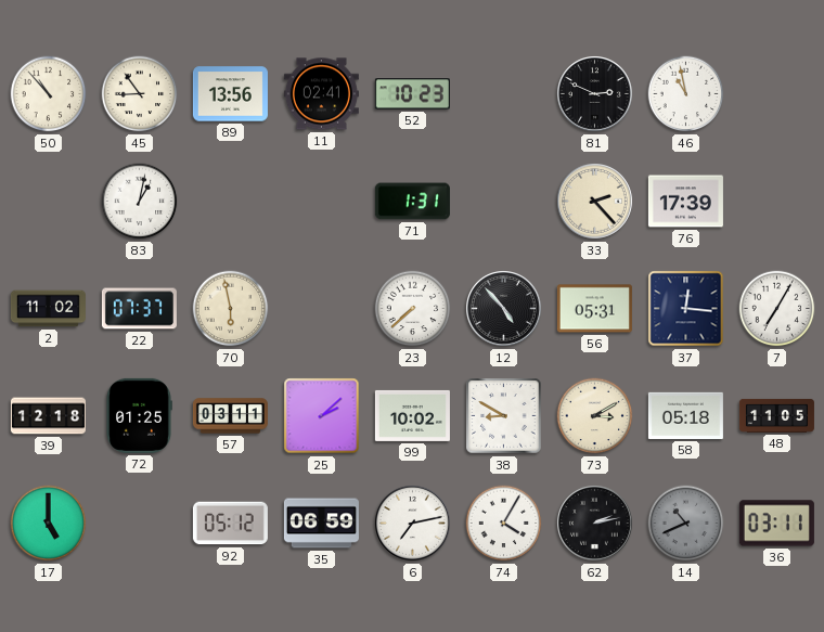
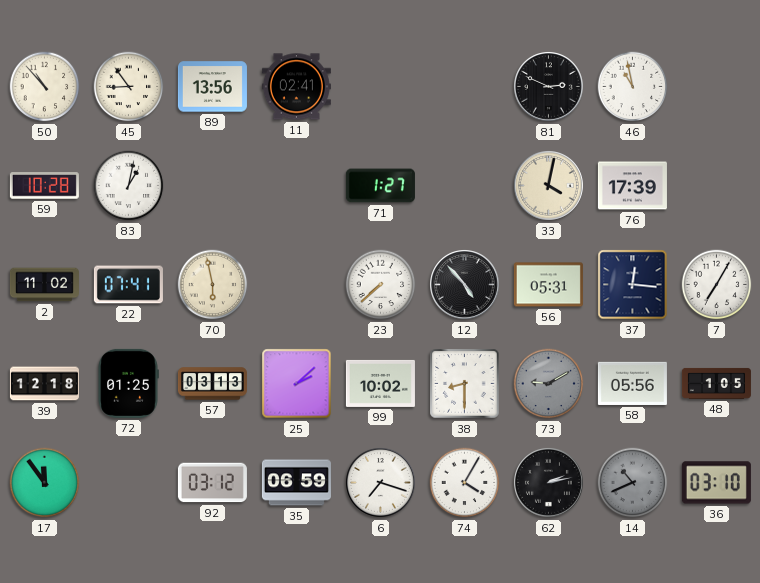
52: 10:23 -> none (412, 94)
59: none -> 10:28 (44, 186)
71: 1:31 -> 1:27 (380, 186)
33: 2:23 -> 4:02 (549, 186)
22: 07:37 -> 07:41 (128, 285)
57: 03:11 -> 03:13 (212, 384)
38: 8:50 -> 8:30 (465, 384)
73: 3:10 -> 9:10 (549, 384)
73 dial: cream -> grey (549, 384)
58: 05:18 -> 05:56 (632, 383)
48: 11:05 -> 1:05 (716, 383)
17: 5:00 -> 11:54 (45, 483)
92: 05:12 -> 03:12 (212, 483)
6: 7:13 -> 7:18 (381, 483)
36: 03:11 -> 03:10 (716, 483)
